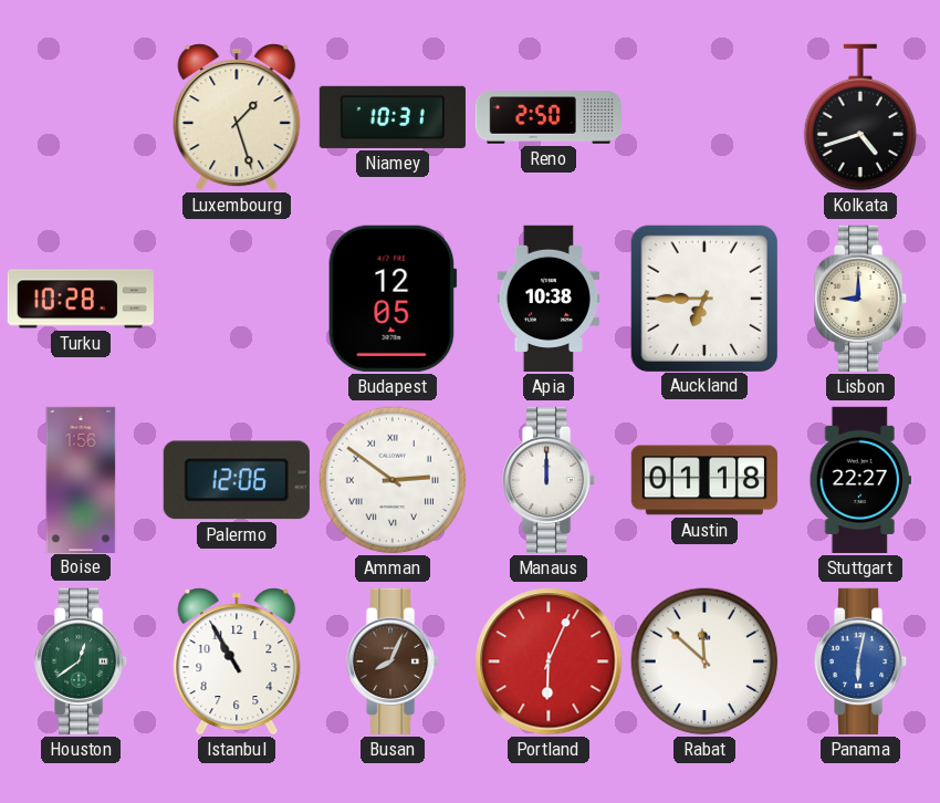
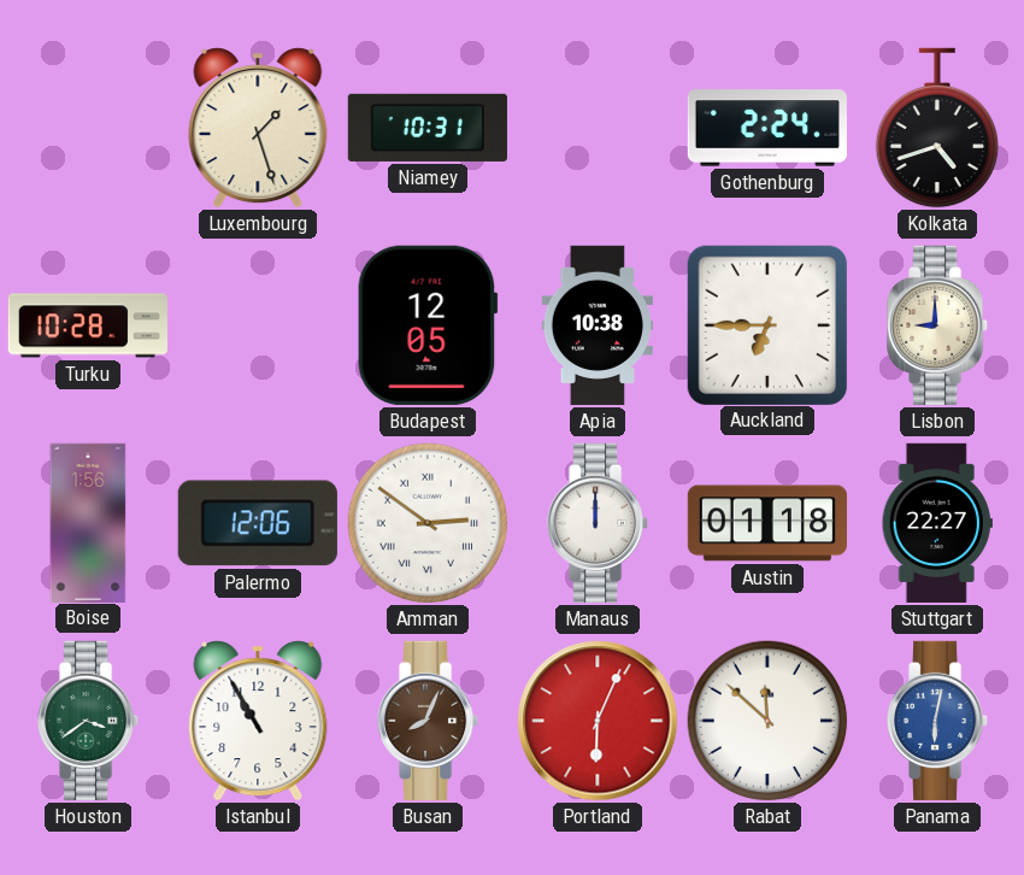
Reno: 2:50 -> none (547, 117)
Gothenburg: none -> 2:24 (767, 128)
Houston: 12:39 -> 3:39 (89, 721)
